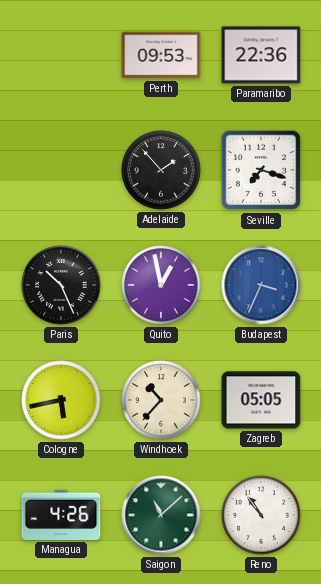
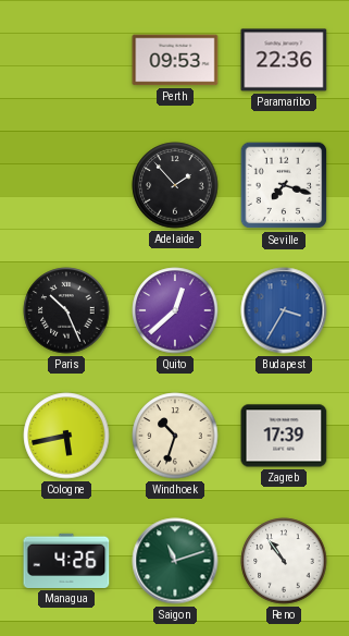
Quito: 12:58 -> 12:38 (175, 310)
Budapest: 3:34 -> 3:35 (284, 310)
Windhoek: 10:37 -> 10:33 (175, 436)
Zagreb: 05:05 -> 17:39 (284, 436)
Saigon: 11:08 -> 11:12 (175, 561)
